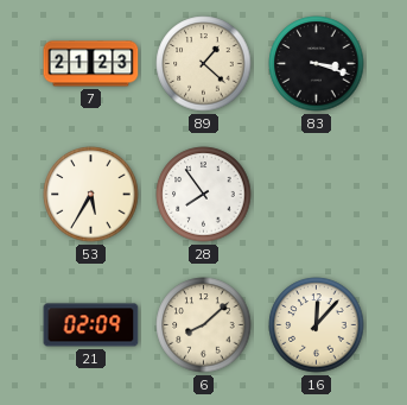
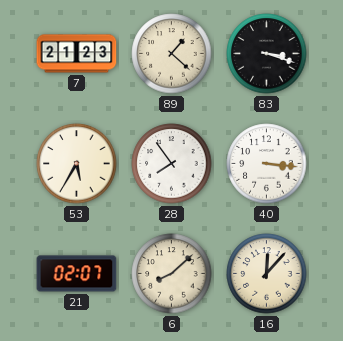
40: none -> 3:16 (267, 164)
21: 02:09 -> 02:07 (77, 274)
